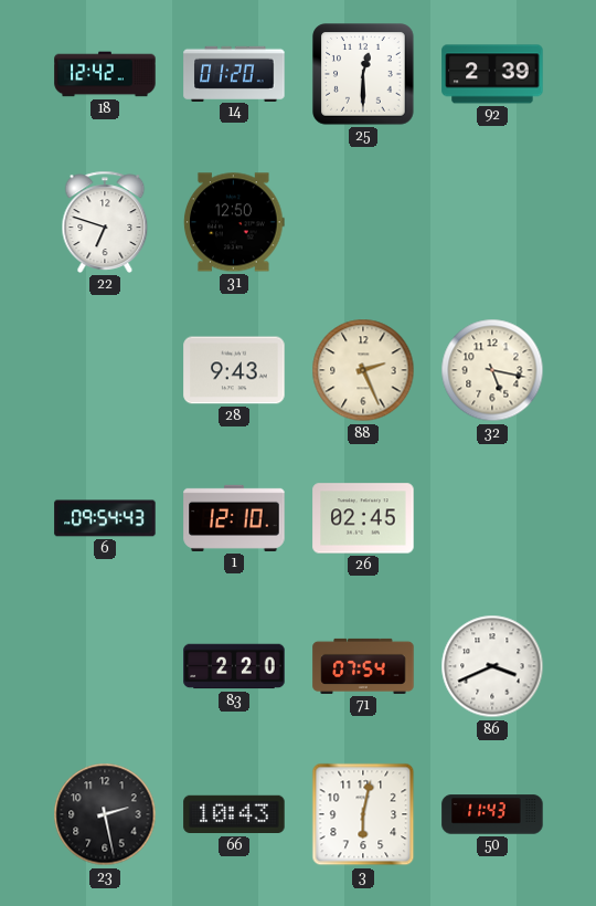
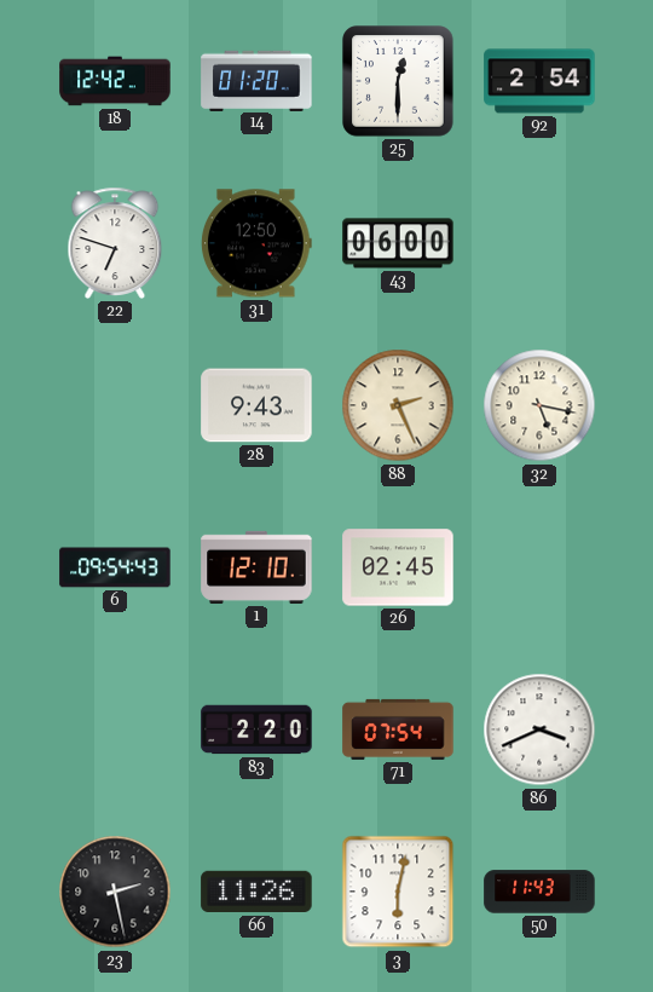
92: 2:39 -> 2:54 (539, 81)
43: none -> 06:00 (398, 243)
66: 10:43 -> 11:26 (256, 892)
